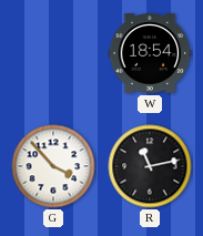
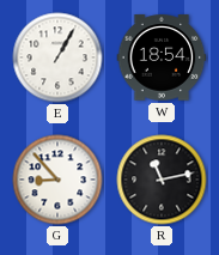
E: none -> 1:05 (57, 57)
G: 3:53 -> 8:53 (57, 180)
